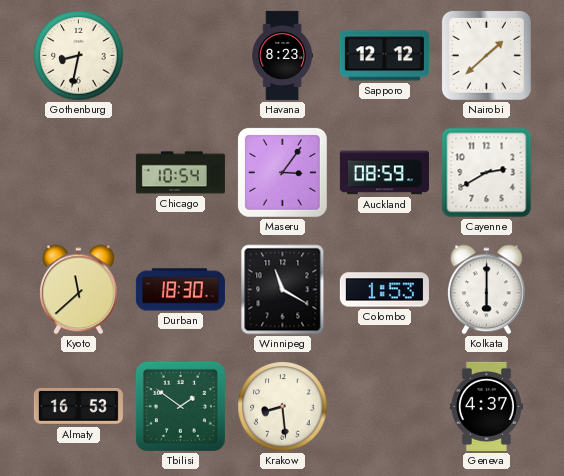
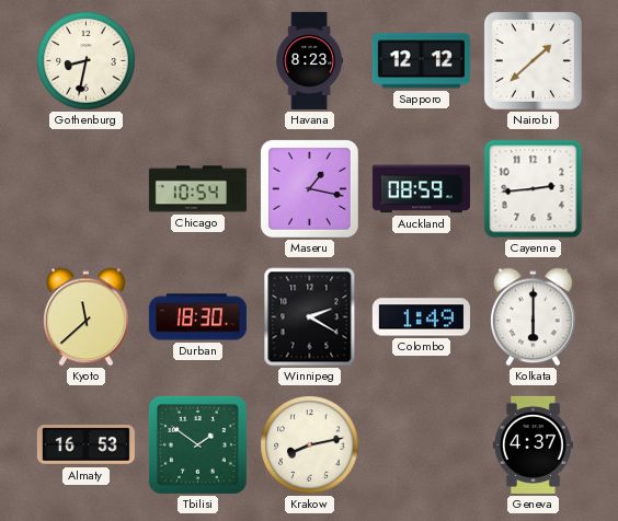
Maseru: 3:06 -> 1:17 (309, 188)
Cayenne: 2:40 -> 2:44 (534, 189)
Winnipeg: 11:20 -> 2:20 (310, 317)
Colombo: 1:53 -> 1:49 (421, 317)
Krakow: 8:29 -> 8:13 (310, 445)
